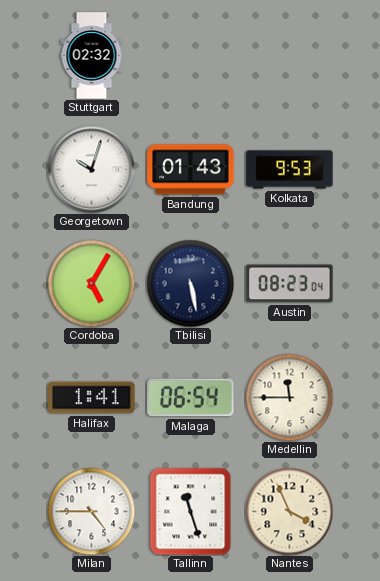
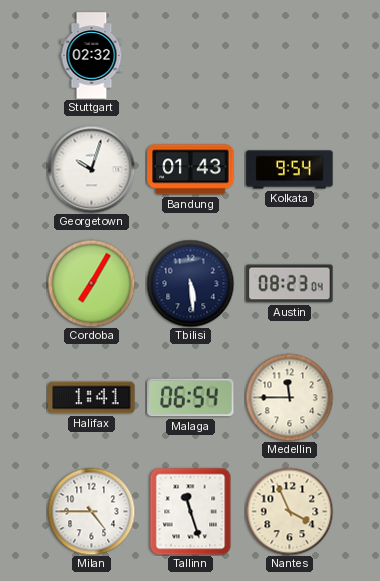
Kolkata: 9:53 -> 9:54 (290, 170)
Cordoba: 5:05 -> 7:05 (91, 283)
Tbilisi: 5:28 -> 5:29 (190, 283)
